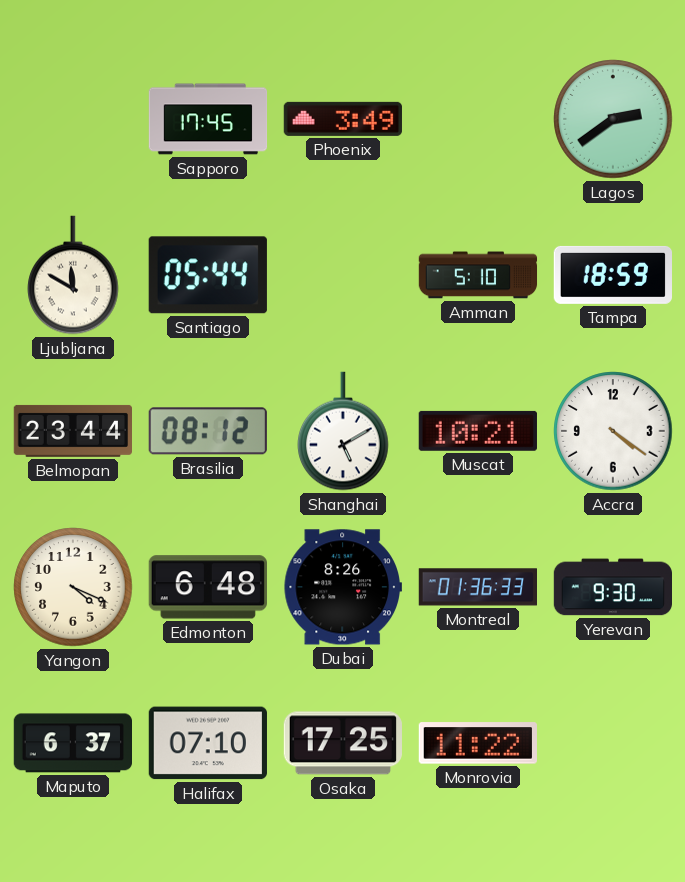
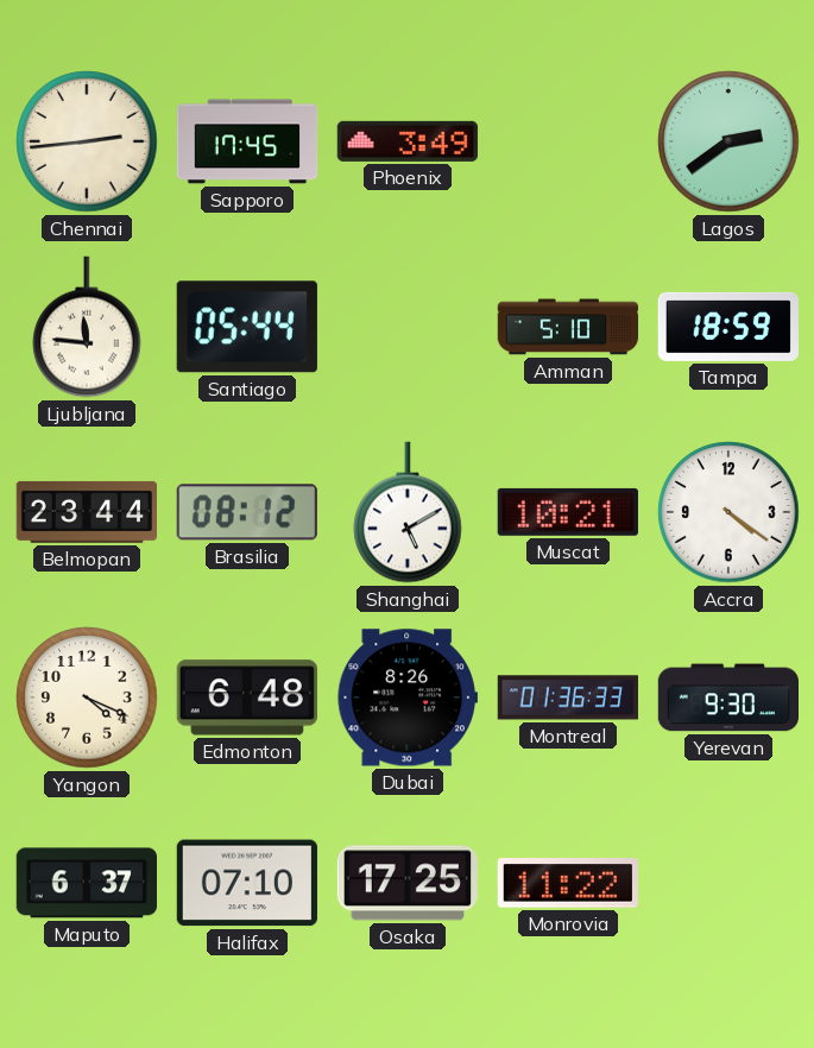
Chennai: none -> 2:44 (87, 141)
Ljubljana: 11:50 -> 11:46 (87, 327)
